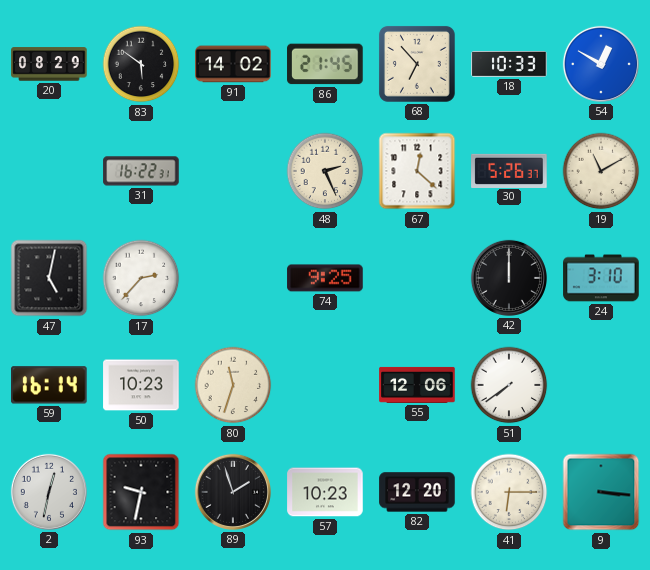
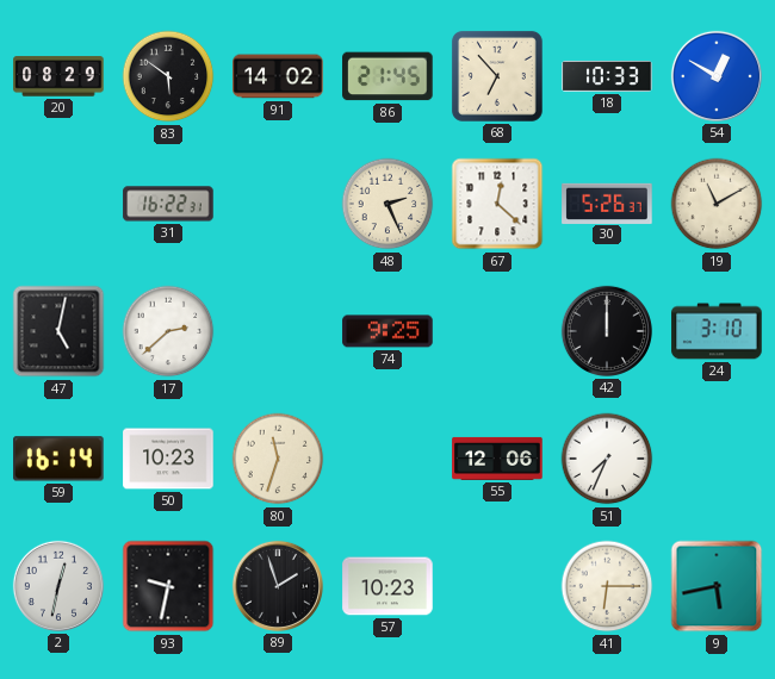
17: 2:37 -> 2:38 (168, 331)
51: 7:39 -> 7:34 (607, 459)
82: 12:20 -> none (417, 492)
9: 3:16 -> 5:43 (717, 586)
